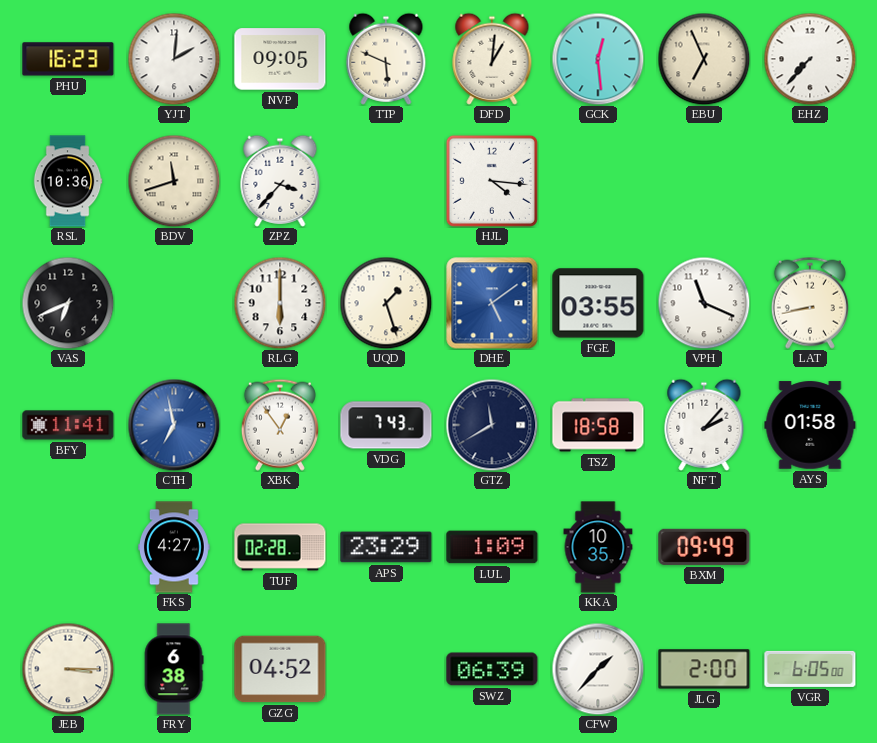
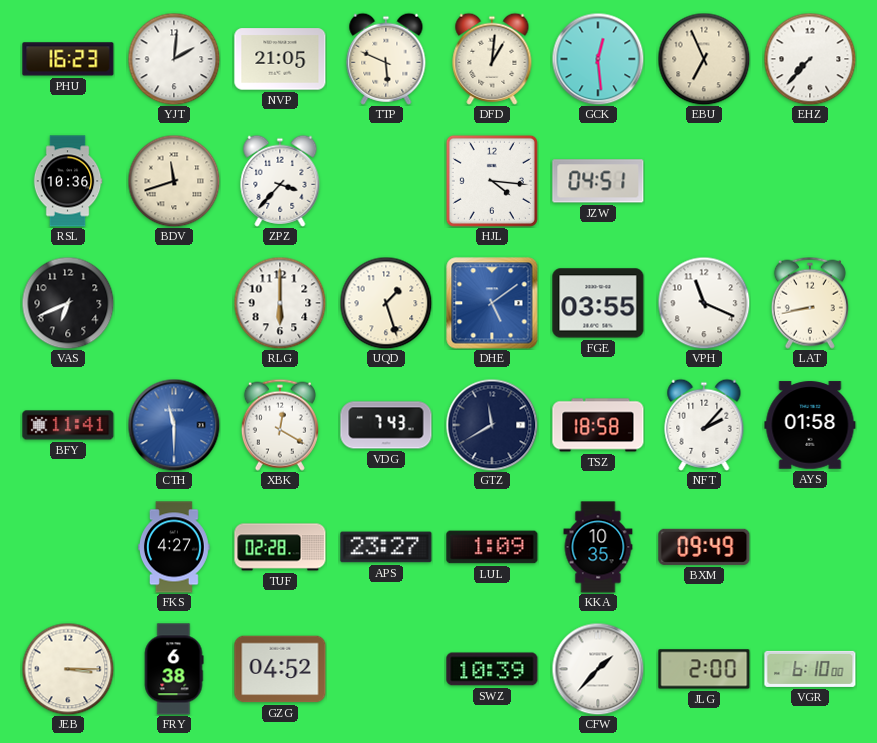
NVP: 09:05 -> 21:05 (280, 59)
JZW: none -> 04:51 (598, 181)
CTH: 6:58 -> 11:30 (174, 425)
XBK: 12:54 -> 12:20 (280, 425)
APS: 23:29 -> 23:27 (386, 547)
SWZ: 06:39 -> 10:39 (492, 669)
VGR: 6:05 -> 6:10 (810, 669)
